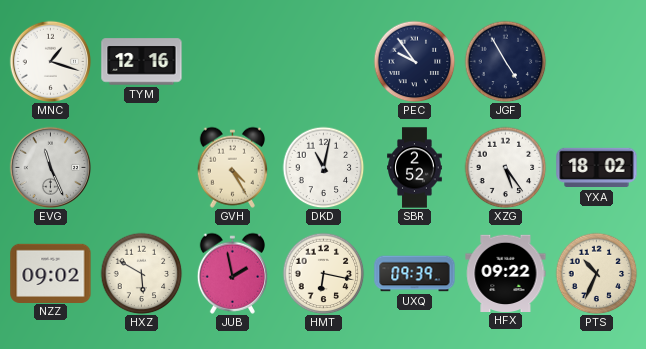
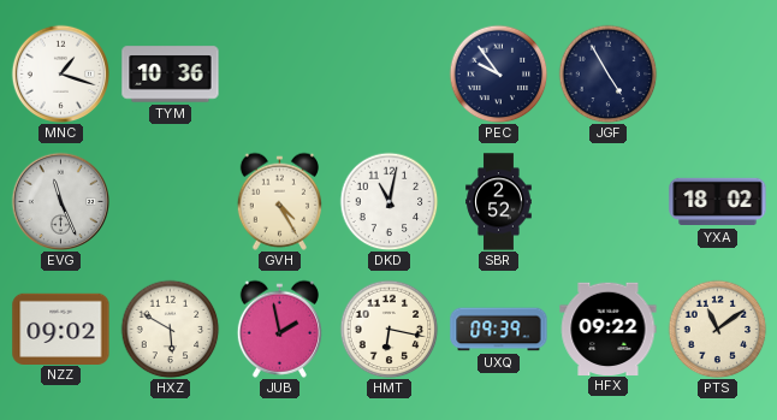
TYM: 12:16 -> 10:36 (171, 75)
XZG: 5:24 -> none (505, 167)
PTS: 10:34 -> 11:09 (717, 329)
